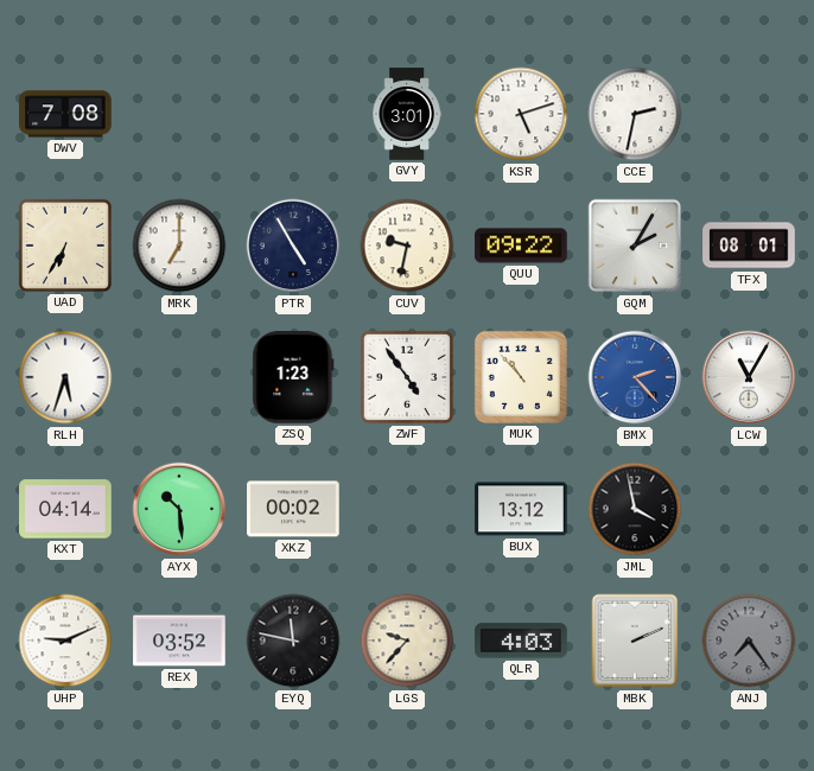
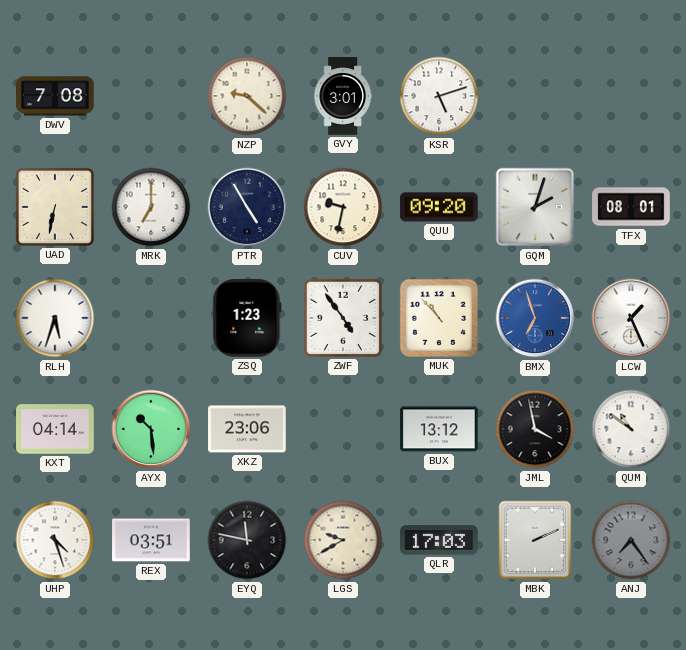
NZP: none -> 9:22 (247, 96)
CCE: 2:32 -> none (635, 114)
UAD: 6:35 -> 6:32 (55, 207)
QUU: 09:22 -> 09:20 (439, 207)
GQM: 2:05 -> 2:03 (535, 207)
BMX: 2:23 -> 6:57 (535, 318)
LCW: 11:05 -> 1:26 (631, 318)
XKZ: 00:02 -> 23:06 (247, 429)
QUM: none -> 10:51 (631, 429)
UHP: 9:11 -> 4:27 (55, 540)
REX: 03:52 -> 03:51 (151, 540)
LGS: 9:37 -> 9:40 (343, 540)
QLR: 4:03 -> 17:03 (439, 540)
